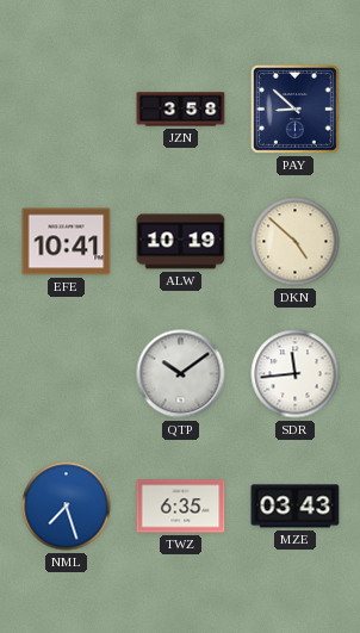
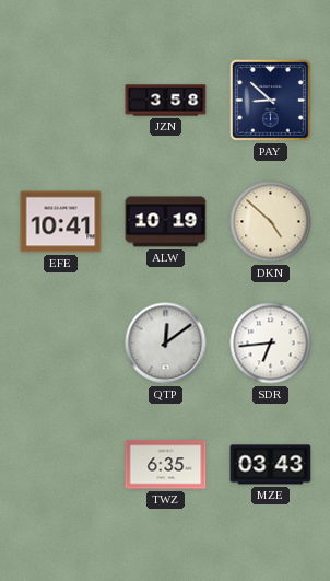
QTP: 10:09 -> 12:09 (166, 344)
SDR: 11:44 -> 6:44 (271, 344)
NML: 7:27 -> none (67, 507)
